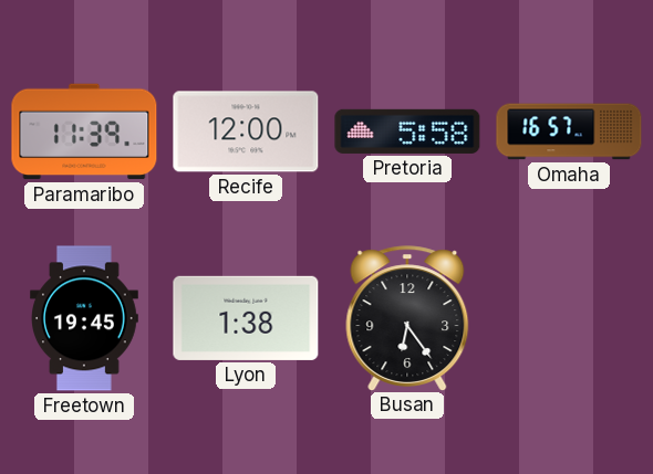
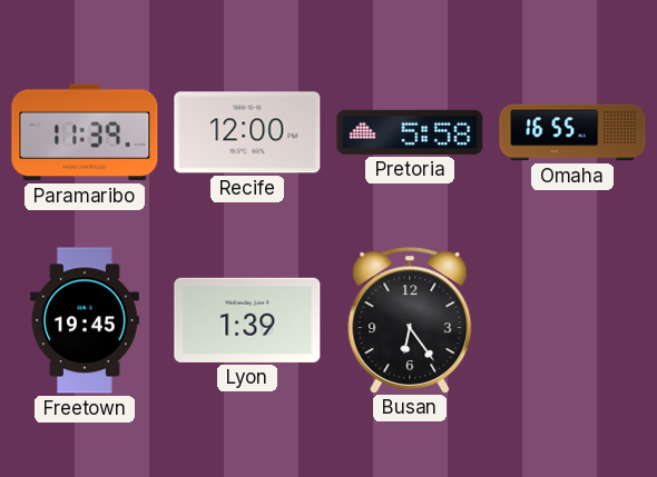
Omaha: 16:57 -> 16:55 (572, 132)
Lyon: 1:38 -> 1:39 (247, 320)
